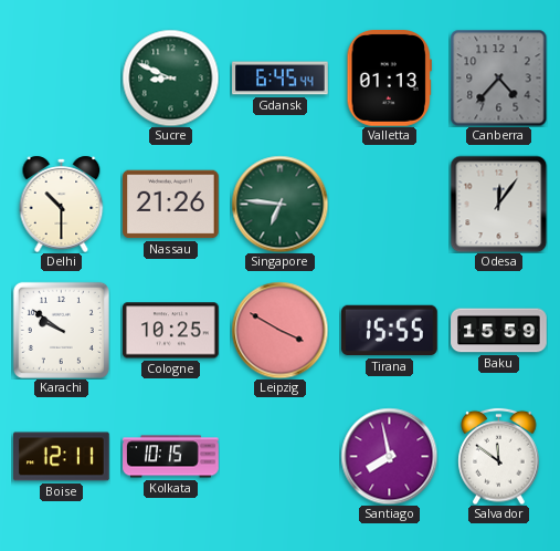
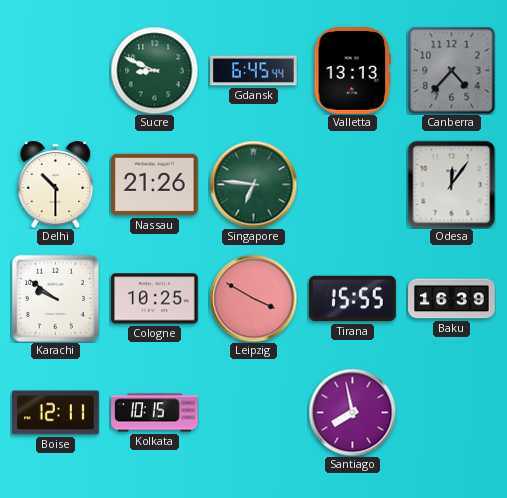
Valletta: 01:13 -> 13:13 (352, 71)
Baku: 15:59 -> 16:39 (452, 299)
Salvador: 11:51 -> none (499, 456)
